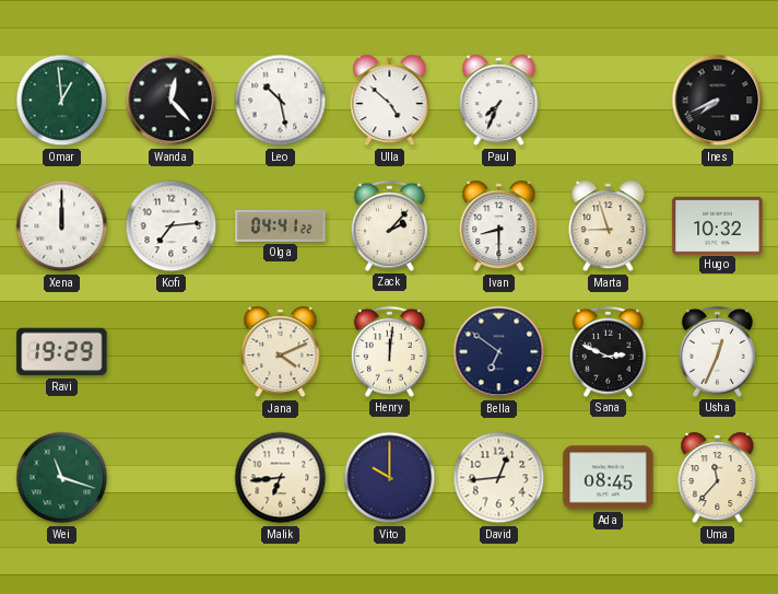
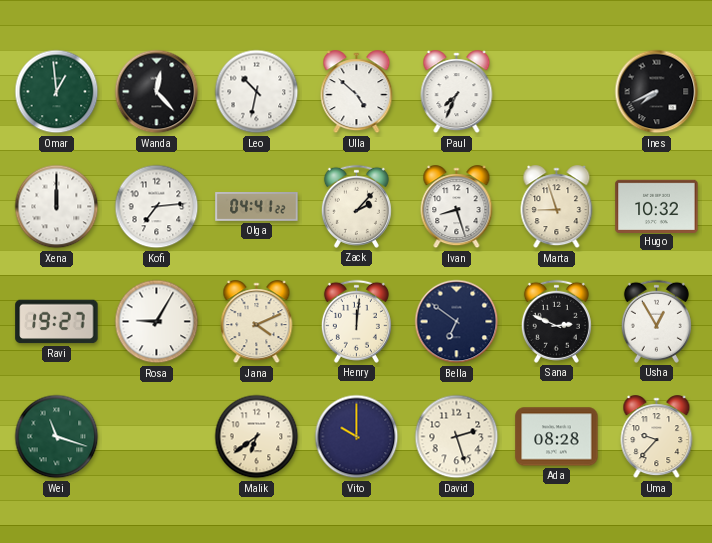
Leo: 10:28 -> 10:32 (257, 92)
Ivan: 8:30 -> 8:27 (457, 207)
Ravi: 19:29 -> 19:27 (57, 322)
Rosa: none -> 9:05 (157, 322)
Usha: 12:34 -> 12:55 (656, 321)
Malik: 6:44 -> 6:39 (257, 437)
David: 12:44 -> 2:27 (457, 437)
Ada: 08:45 -> 08:28 (557, 437)
Uma: 11:37 -> 9:37 (657, 437)
